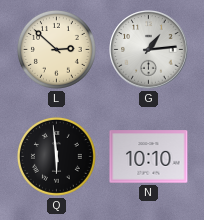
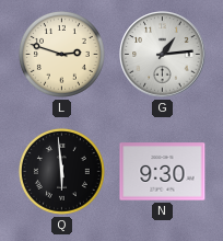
L: 2:52 -> 2:48 (61, 54)
N: 10:10 -> 9:30 (163, 172)
